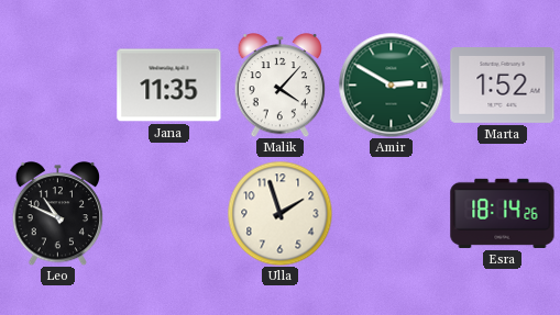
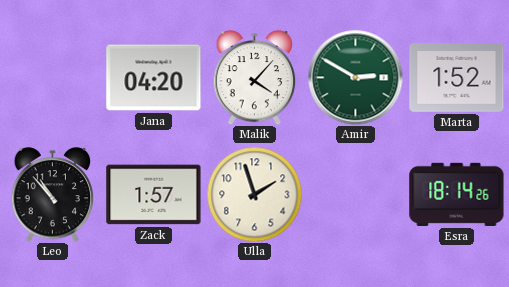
Jana: 11:35 -> 04:20 (154, 78)
Leo: 10:49 -> 10:53 (53, 194)
Zack: none -> 1:57 (154, 195)
